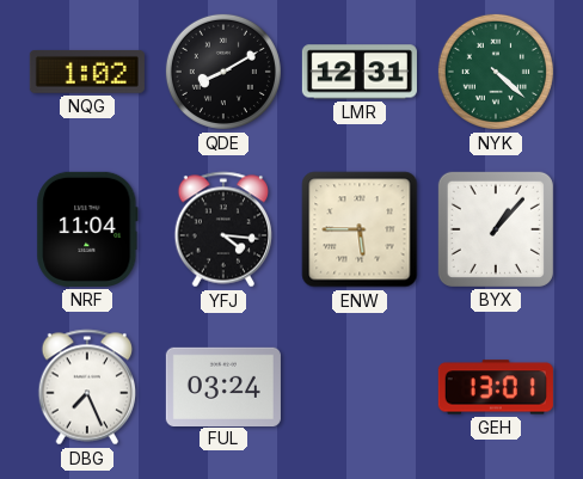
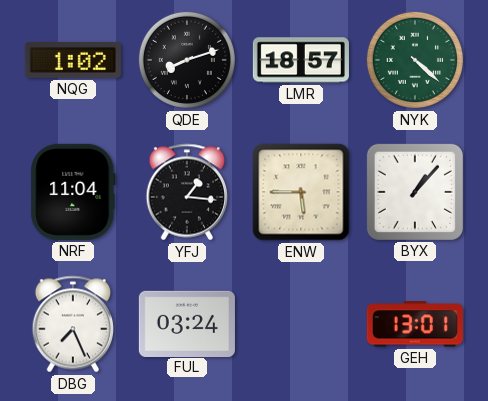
QDE: 8:10 -> 8:12 (187, 60)
LMR: 12:31 -> 18:57 (301, 60)
YFJ: 4:16 -> 1:16 (187, 192)
